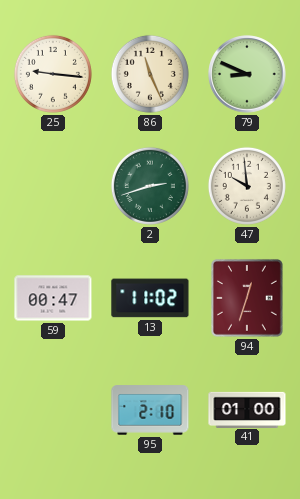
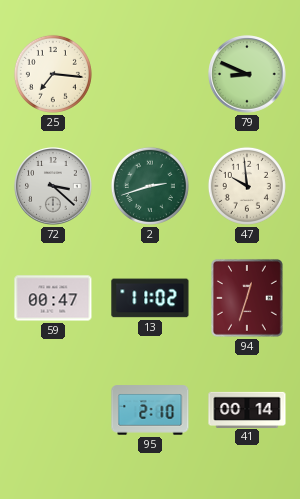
25: 9:16 -> 7:16 (53, 74)
86: 11:26 -> none (150, 74)
72: none -> 3:22 (53, 186)
41: 01:00 -> 00:14 (247, 409)
